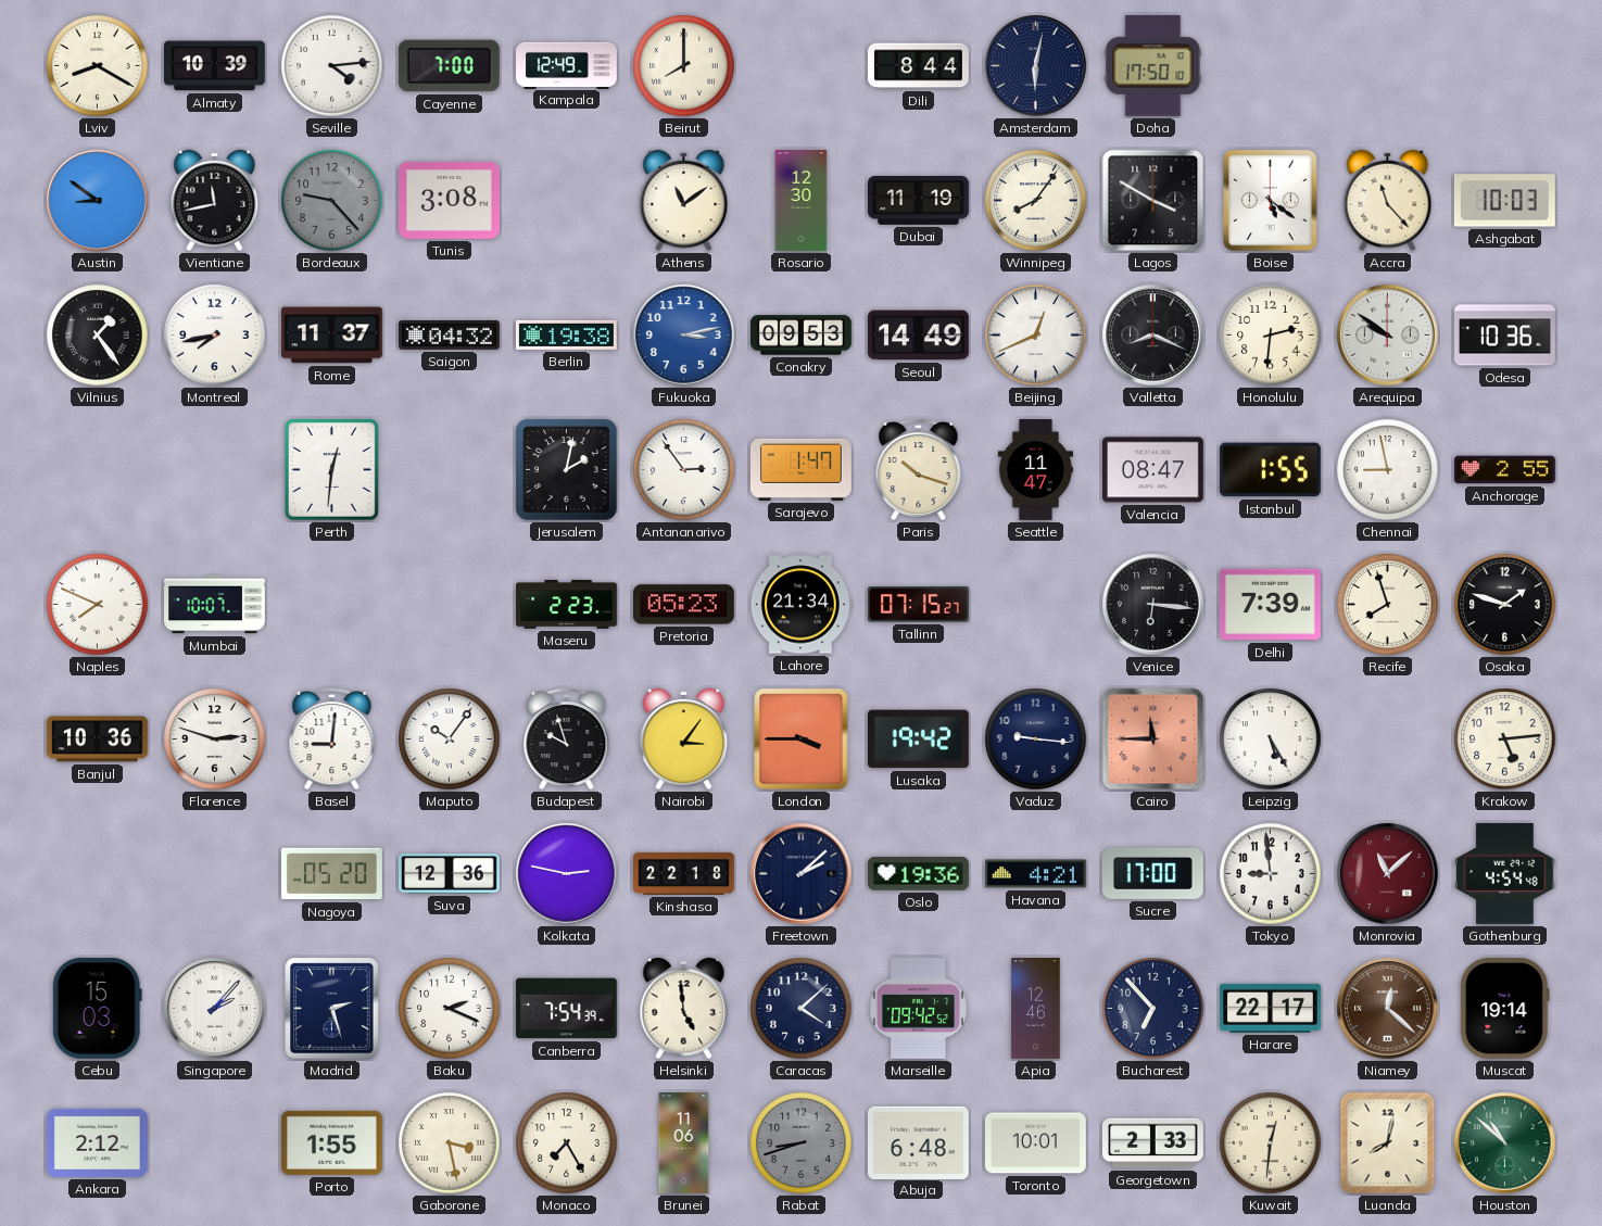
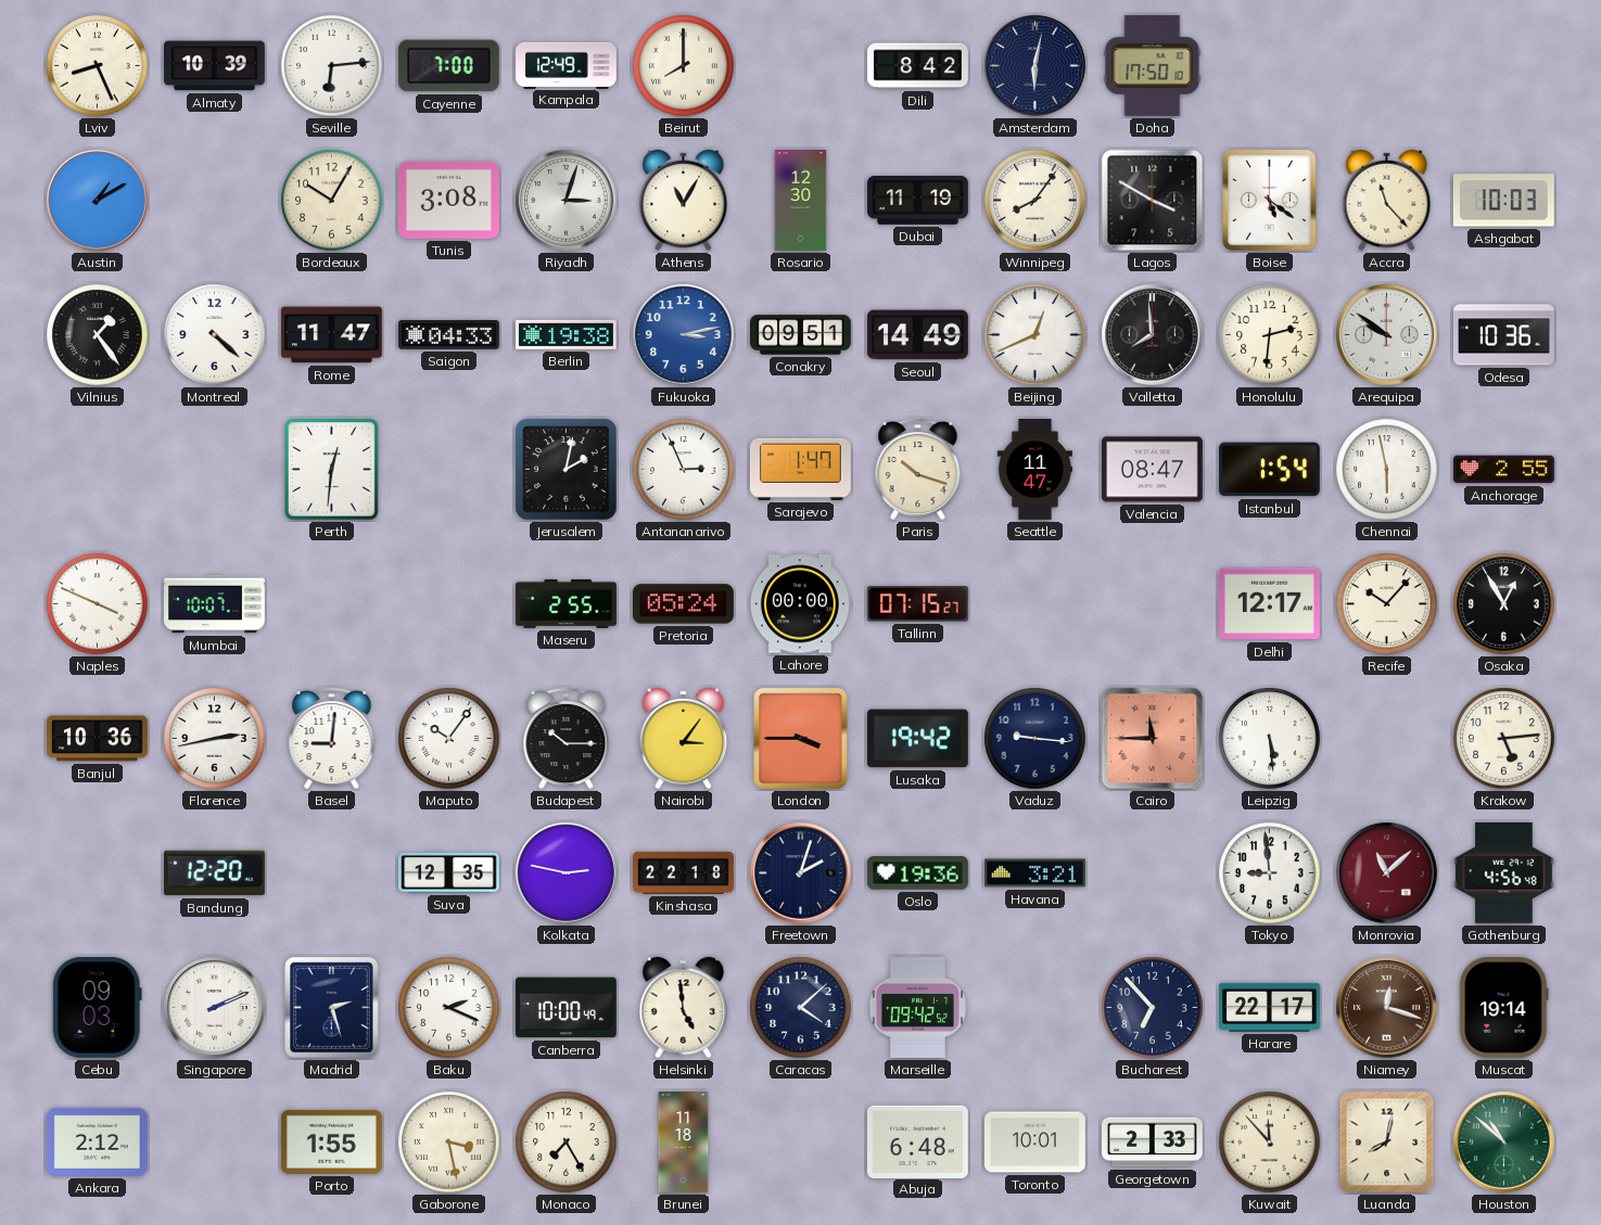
Lviv: 8:20 -> 8:26 (98, 66)
Seville: 4:14 -> 6:14 (332, 66)
Dili: 8:44 -> 8:42 (918, 66)
Austin: 8:51 -> 1:10 (98, 201)
Vientiane: 11:43 -> none (215, 201)
Bordeaux: 9:23 -> 10:05 (332, 201)
Bordeaux dial: grey -> cream (332, 201)
Riyadh: none -> 3:03 (567, 201)
Athens: 11:09 -> 11:05 (684, 201)
Montreal: 7:43 -> 4:22 (215, 335)
Rome: 11:37 -> 11:47 (331, 335)
Saigon: 04:32 -> 04:33 (449, 334)
Conakry: 09:53 -> 09:51 (801, 335)
Valletta: 8:19 -> 7:59 (1153, 335)
Antananarivo: 2:54 -> 2:56 (684, 470)
Istanbul: 1:55 -> 1:54 (1269, 470)
Chennai: 8:58 -> 5:58 (1387, 470)
Naples: 7:49 -> 3:49 (98, 604)
Maseru: 2:23 -> 2:55 (567, 603)
Pretoria: 05:23 -> 05:24 (683, 604)
Lahore: 21:34 -> 00:00 (800, 604)
Venice: 6:16 -> none (1153, 605)
Delhi: 7:39 -> 12:17 (1269, 604)
Recife: 7:57 -> 10:07 (1387, 604)
Osaka: 1:48 -> 12:55 (1504, 604)
Florence: 2:48 -> 2:43 (215, 739)
Budapest: 9:57 -> 10:15 (567, 738)
Leipzig: 5:25 -> 5:29 (1270, 739)
Bandung: none -> 12:20 (215, 873)
Nagoya: 05:20 -> none (332, 874)
Suva: 12:36 -> 12:35 (449, 873)
Freetown: 2:08 -> 2:03 (801, 873)
Havana: 4:21 -> 3:21 (1035, 873)
Sucre: 17:00 -> none (1152, 873)
Gothenburg: 4:54 -> 4:56 (1503, 872)
Cebu: 15:03 -> 09:03 (97, 1007)
Singapore: 2:07 -> 2:11 (215, 1008)
Canberra: 7:54 -> 10:00 (566, 1008)
Apia: 12:46 -> none (1036, 1009)
Niamey: 12:22 -> 12:18 (1387, 1008)
Brunei: 11:06 -> 11:18 (684, 1143)
Rabat: 8:42 -> none (802, 1143)
Kuwait: 12:31 -> 11:53 (1270, 1143)
